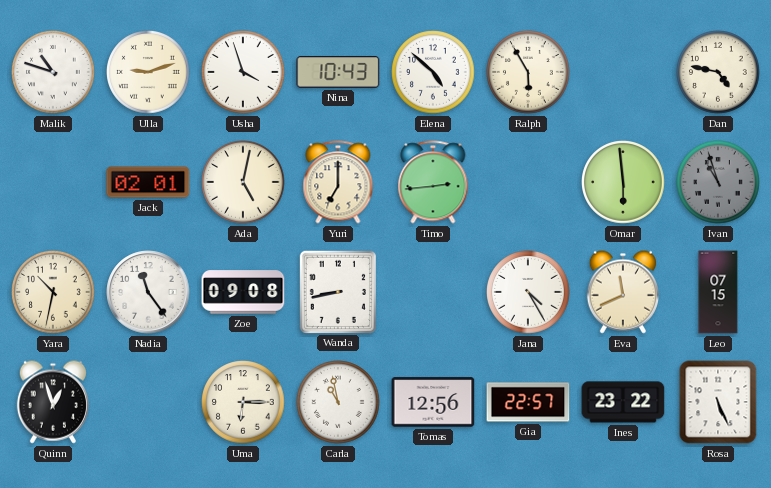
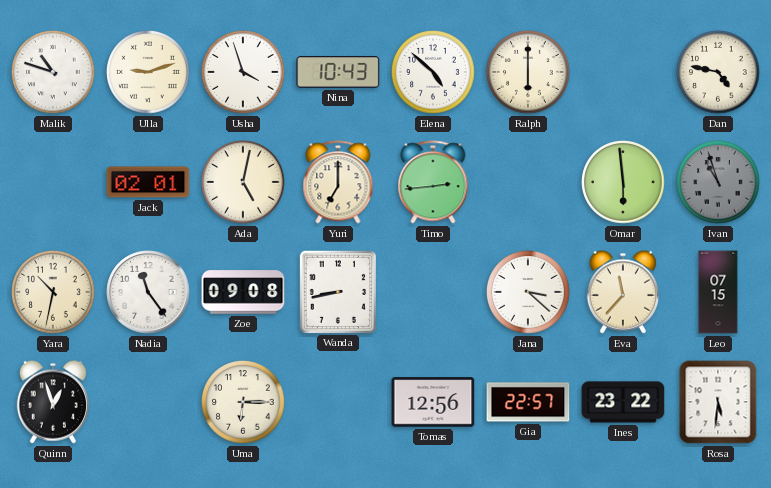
Ralph: 5:55 -> 6:00 (529, 73)
Jana: 4:25 -> 3:22 (529, 293)
Eva: 11:41 -> 11:37 (623, 292)
Carla: 10:58 -> none (339, 403)
Rosa: 5:26 -> 5:31 (718, 402)
